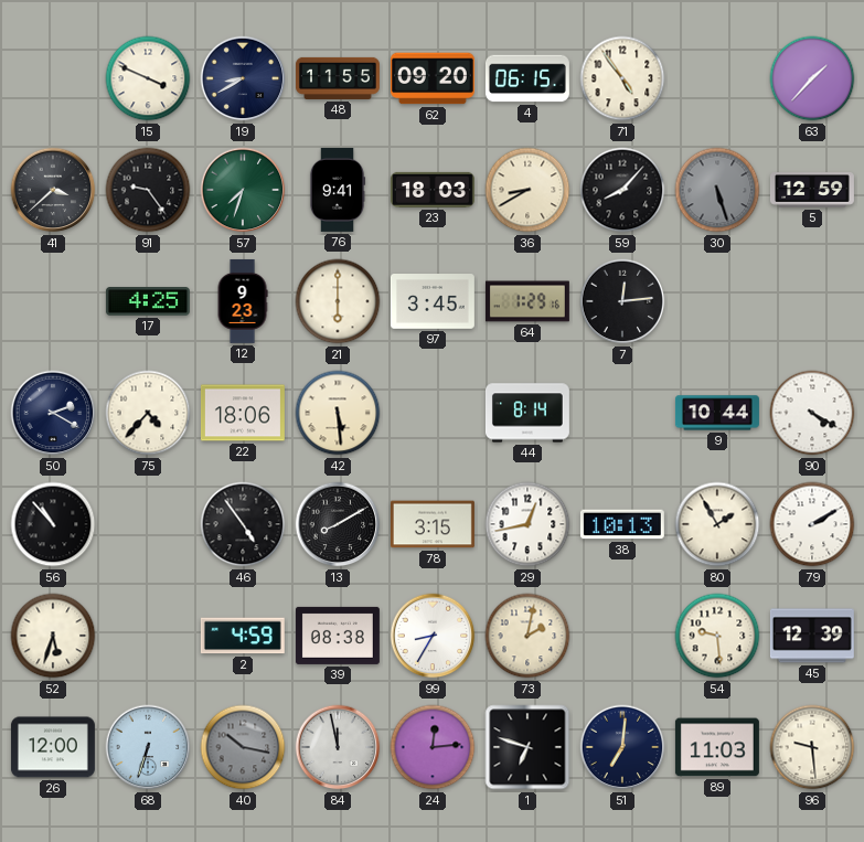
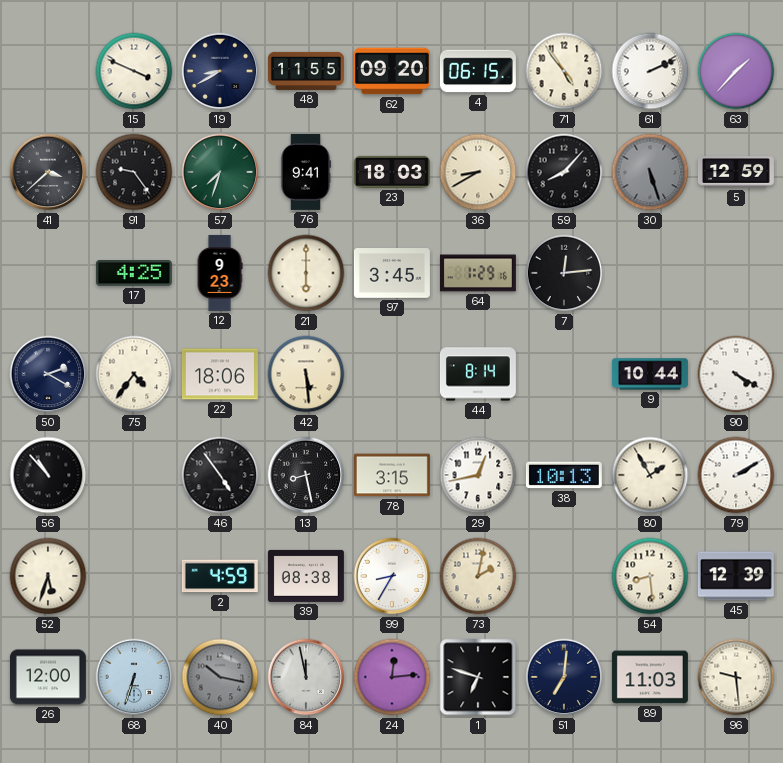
61: none -> 2:11 (650, 71)
75: 4:37 -> 4:36 (134, 374)
13: 8:10 -> 8:28 (306, 475)
54: 9:29 -> 8:29 (650, 576)
